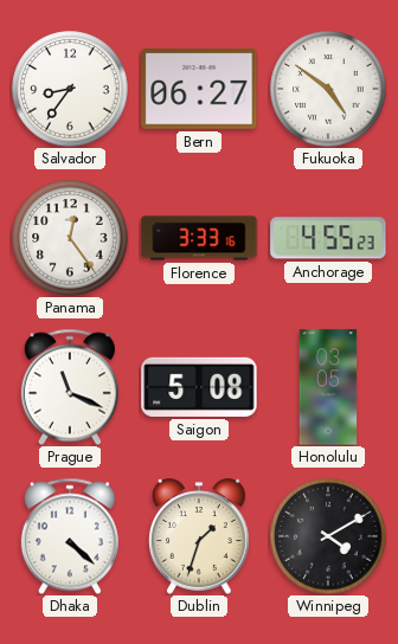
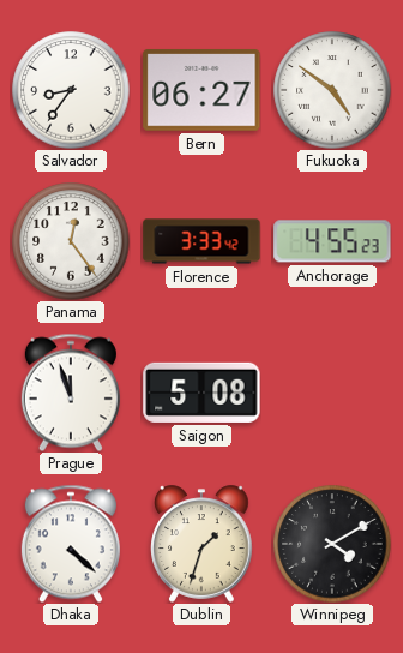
Florence: 3:33:16 -> 3:33:42 (201, 241)
Prague: 11:19 -> 11:57 (71, 393)
Honolulu: 03:05 -> none (328, 387)
